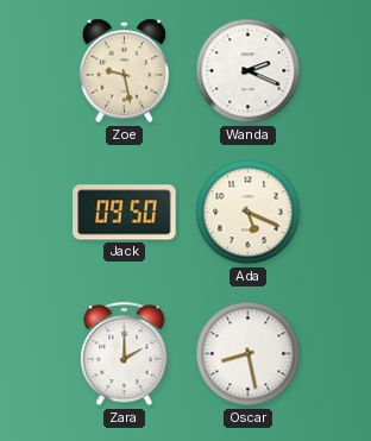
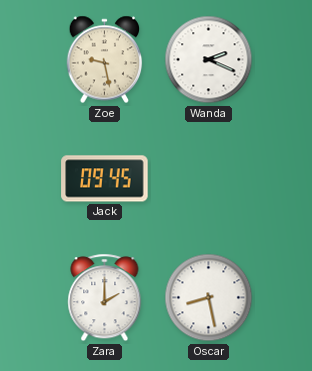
Jack: 09:50 -> 09:45 (105, 179)
Ada: 5:19 -> none (249, 213)
